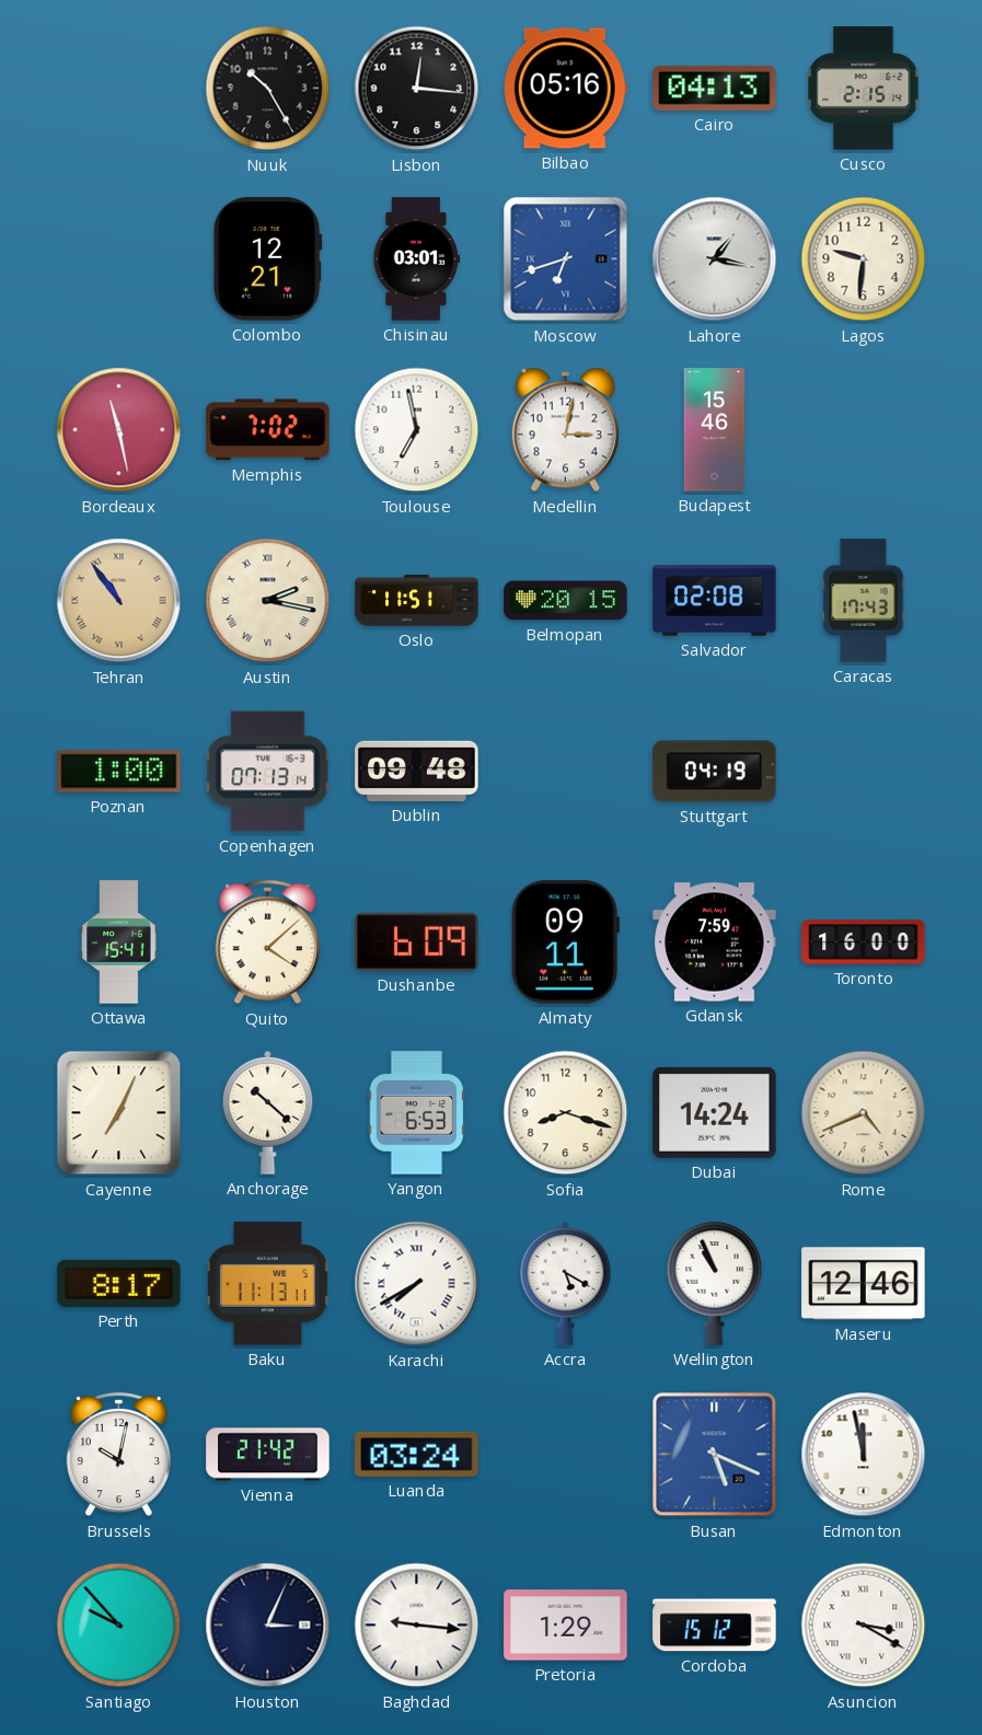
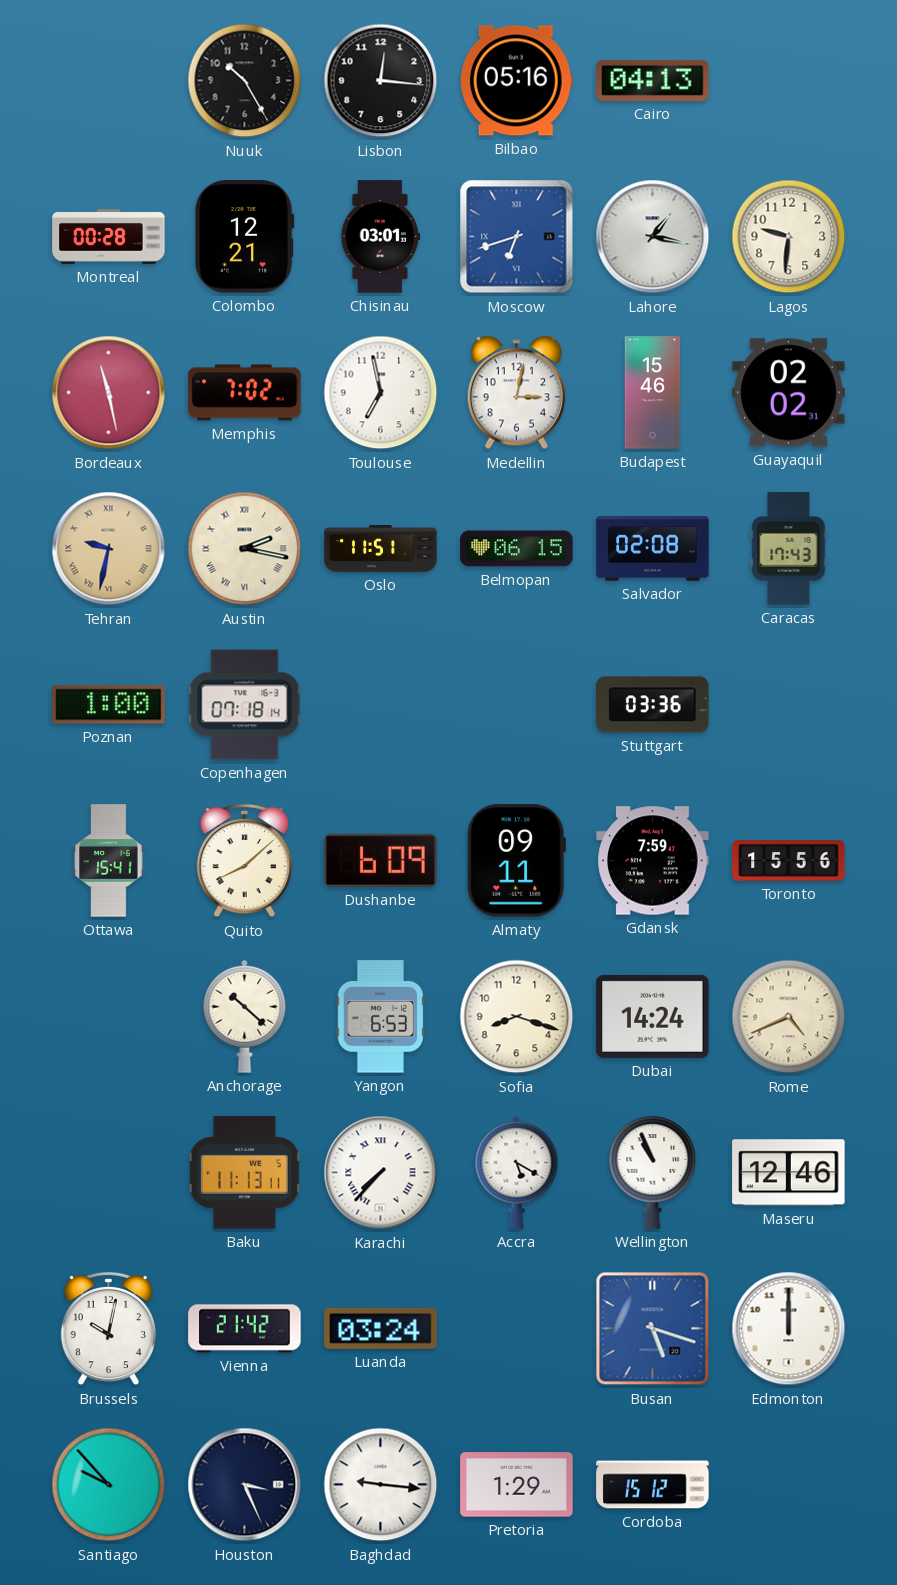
Cusco: 2:15 -> none (864, 89)
Montreal: none -> 00:28 (109, 237)
Guayaquil: none -> 02:02 (789, 393)
Tehran: 10:54 -> 9:32 (109, 549)
Belmopan: 20:15 -> 06:15 (517, 549)
Copenhagen: 07:13 -> 07:18 (245, 705)
Dublin: 09:48 -> none (417, 771)
Stuttgart: 04:19 -> 03:36 (653, 705)
Quito: 4:08 -> 8:08 (244, 861)
Toronto: 16:00 -> 15:56 (789, 861)
Cayenne: 7:04 -> none (119, 1113)
Perth: 8:17 -> none (119, 1283)
Karachi: 7:40 -> 7:37 (381, 1173)
Busan: 5:19 -> 5:18 (653, 1329)
Edmonton: 11:58 -> 12:00 (789, 1329)
Houston: 3:04 -> 3:26 (245, 1485)
Asuncion: 3:20 -> none (864, 1626)
